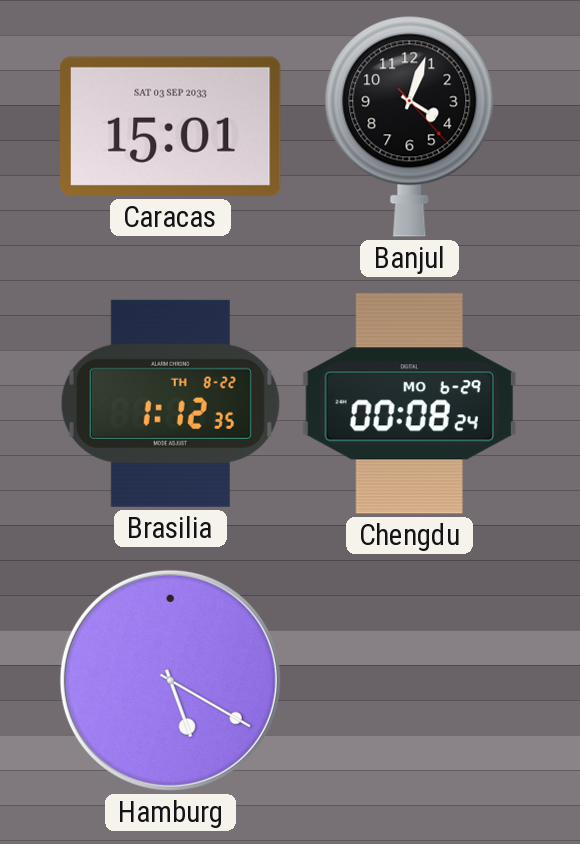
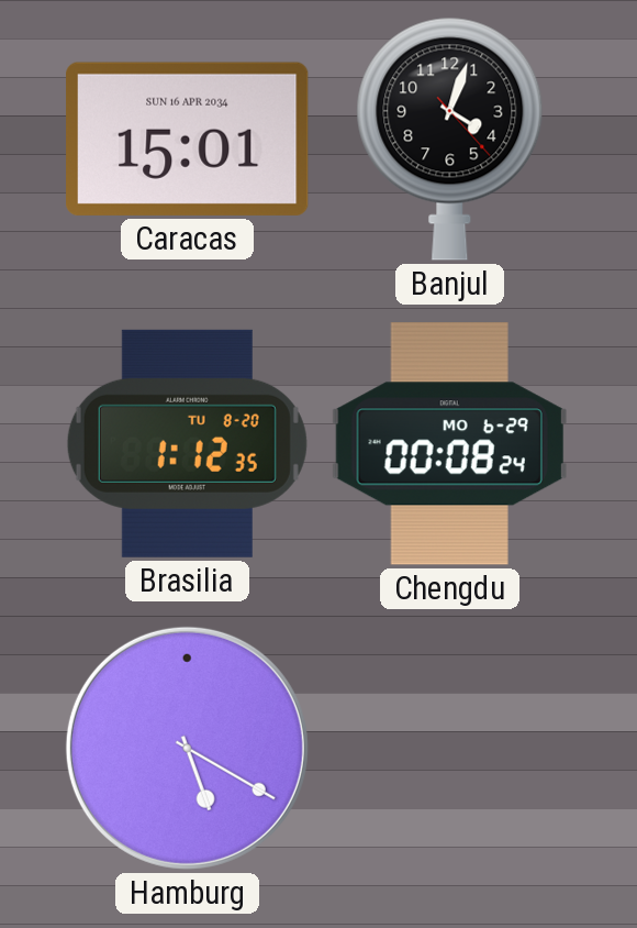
Caracas date: SAT 03 SEP 2033 -> SUN 16 APR 2034 (188, 139)
Brasilia date: TH 8-22 -> TU 8-20 (187, 443)
